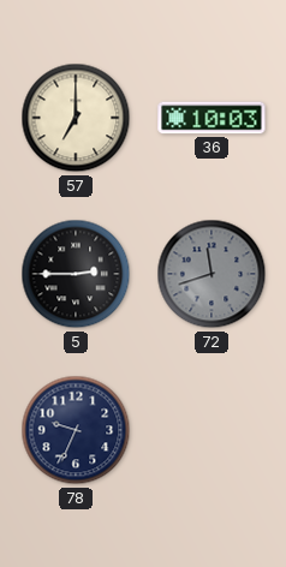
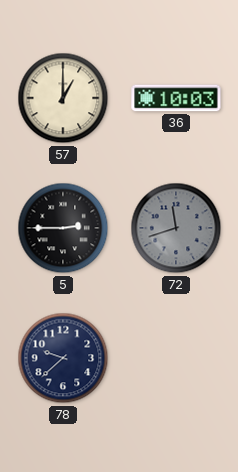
57: 7:00 -> 1:00 (63, 98)
78: 9:34 -> 9:38 (63, 358)
